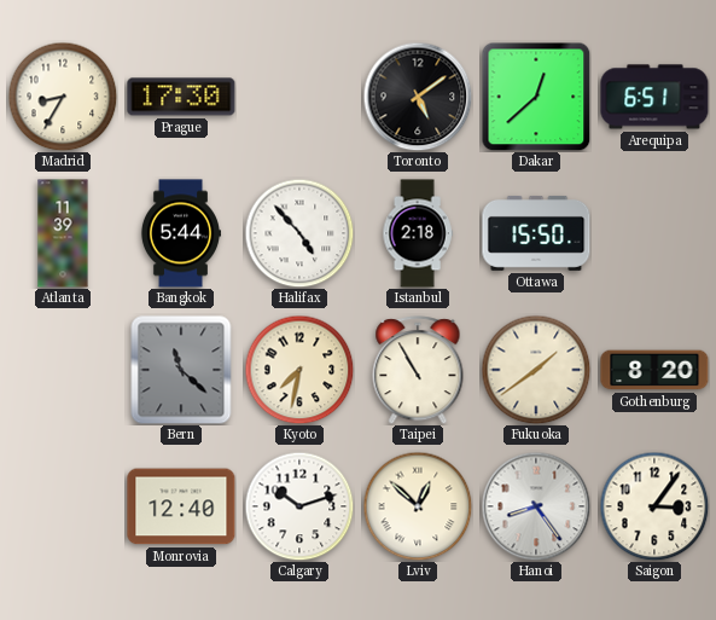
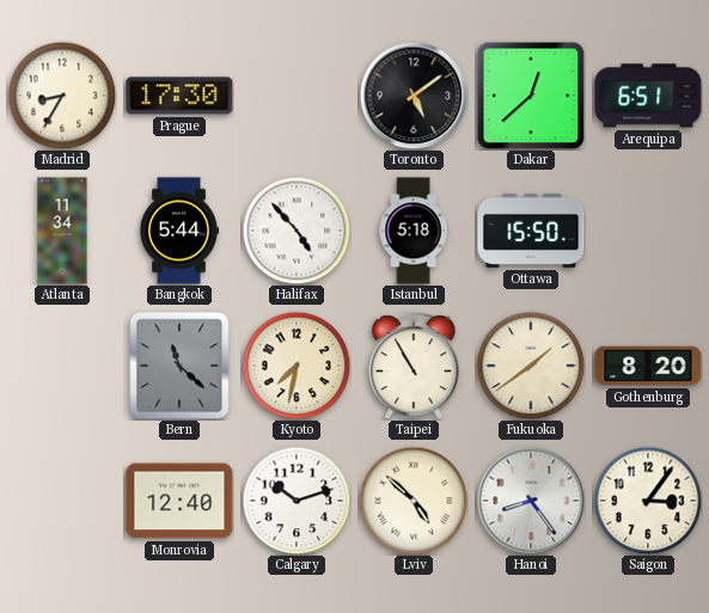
Atlanta: 11:39 -> 11:34 (62, 231)
Istanbul: 2:18 -> 5:18 (414, 231)
Lviv: 12:52 -> 4:52 (414, 501)
